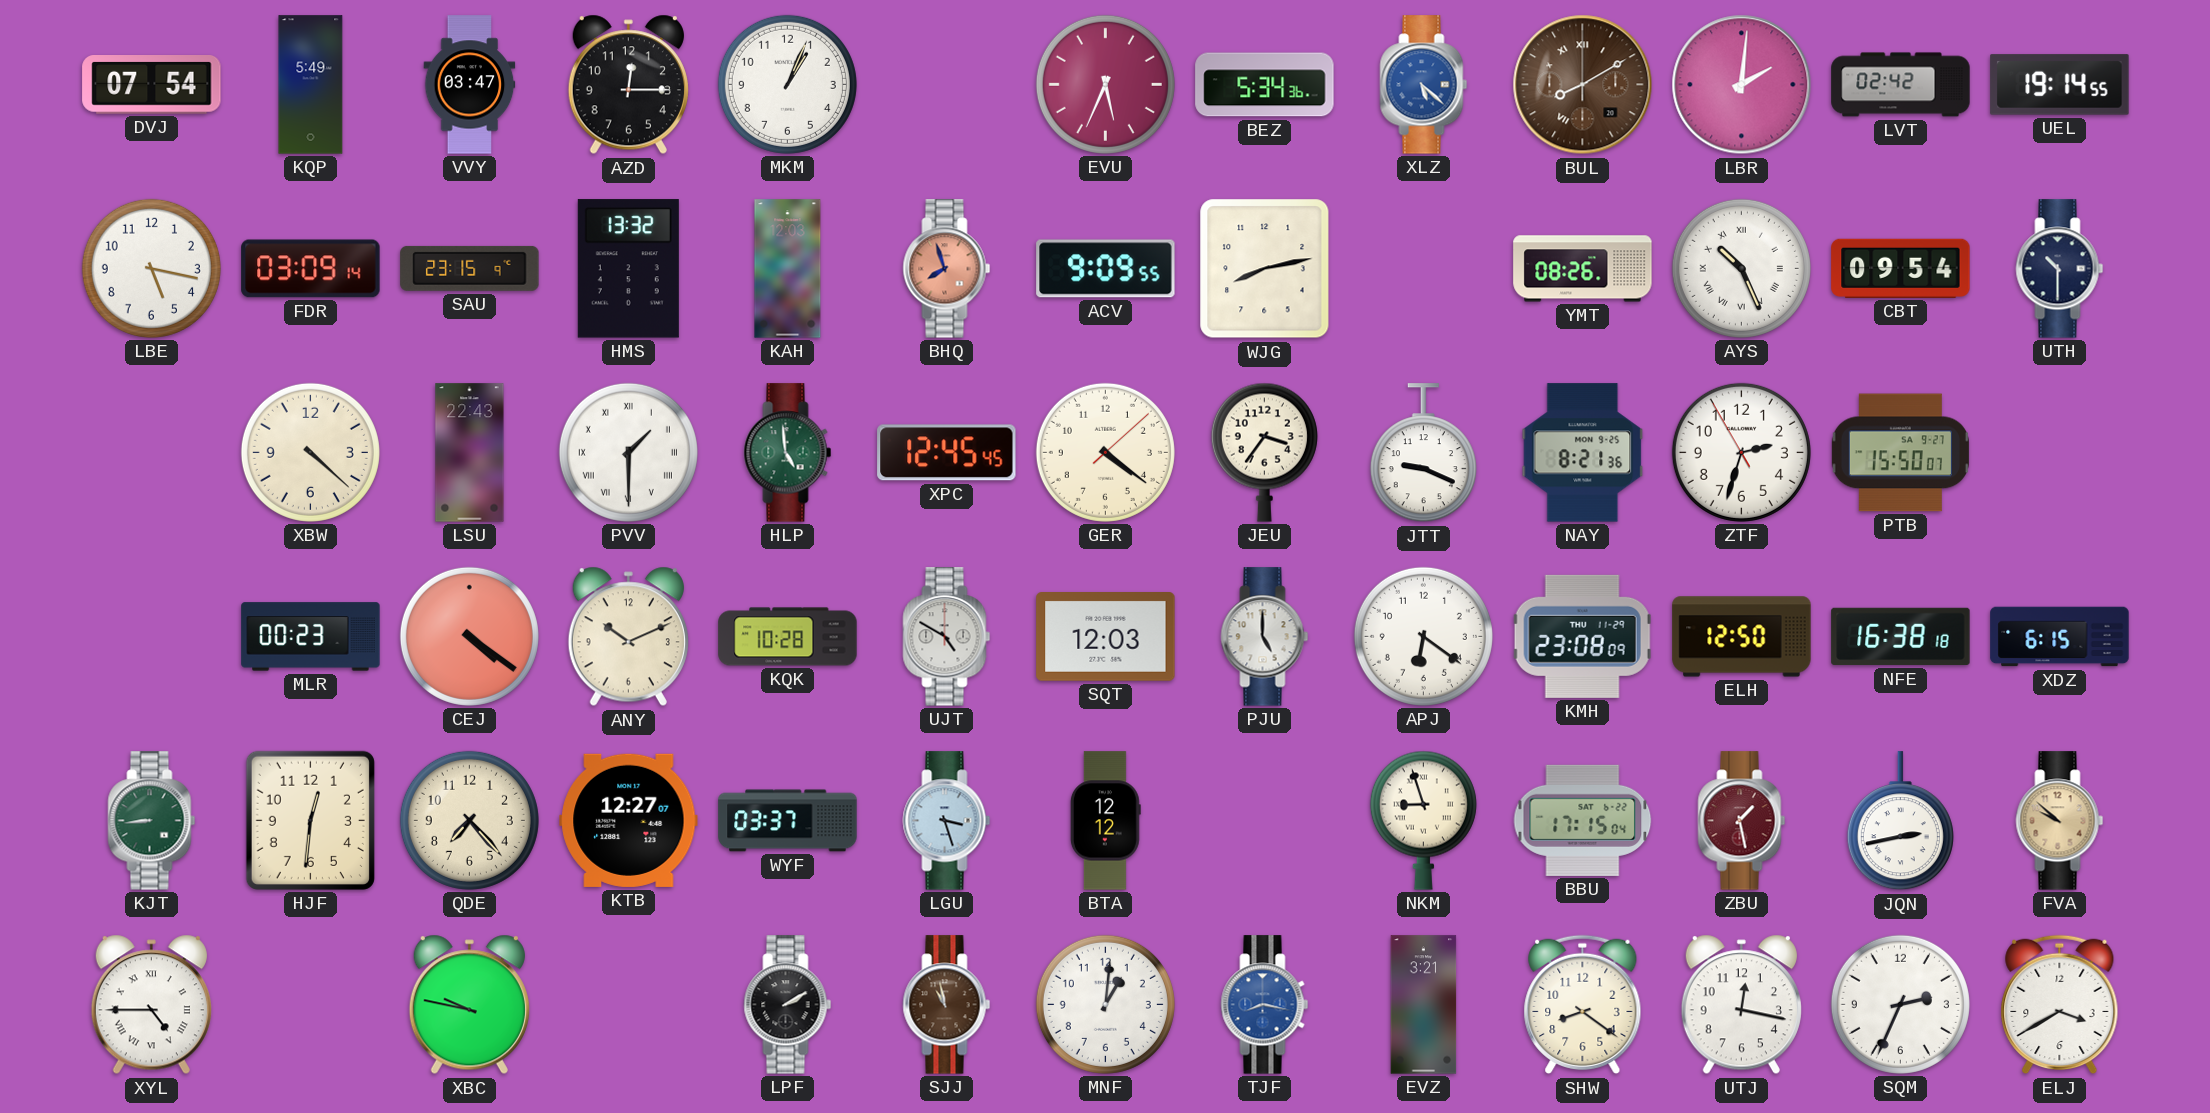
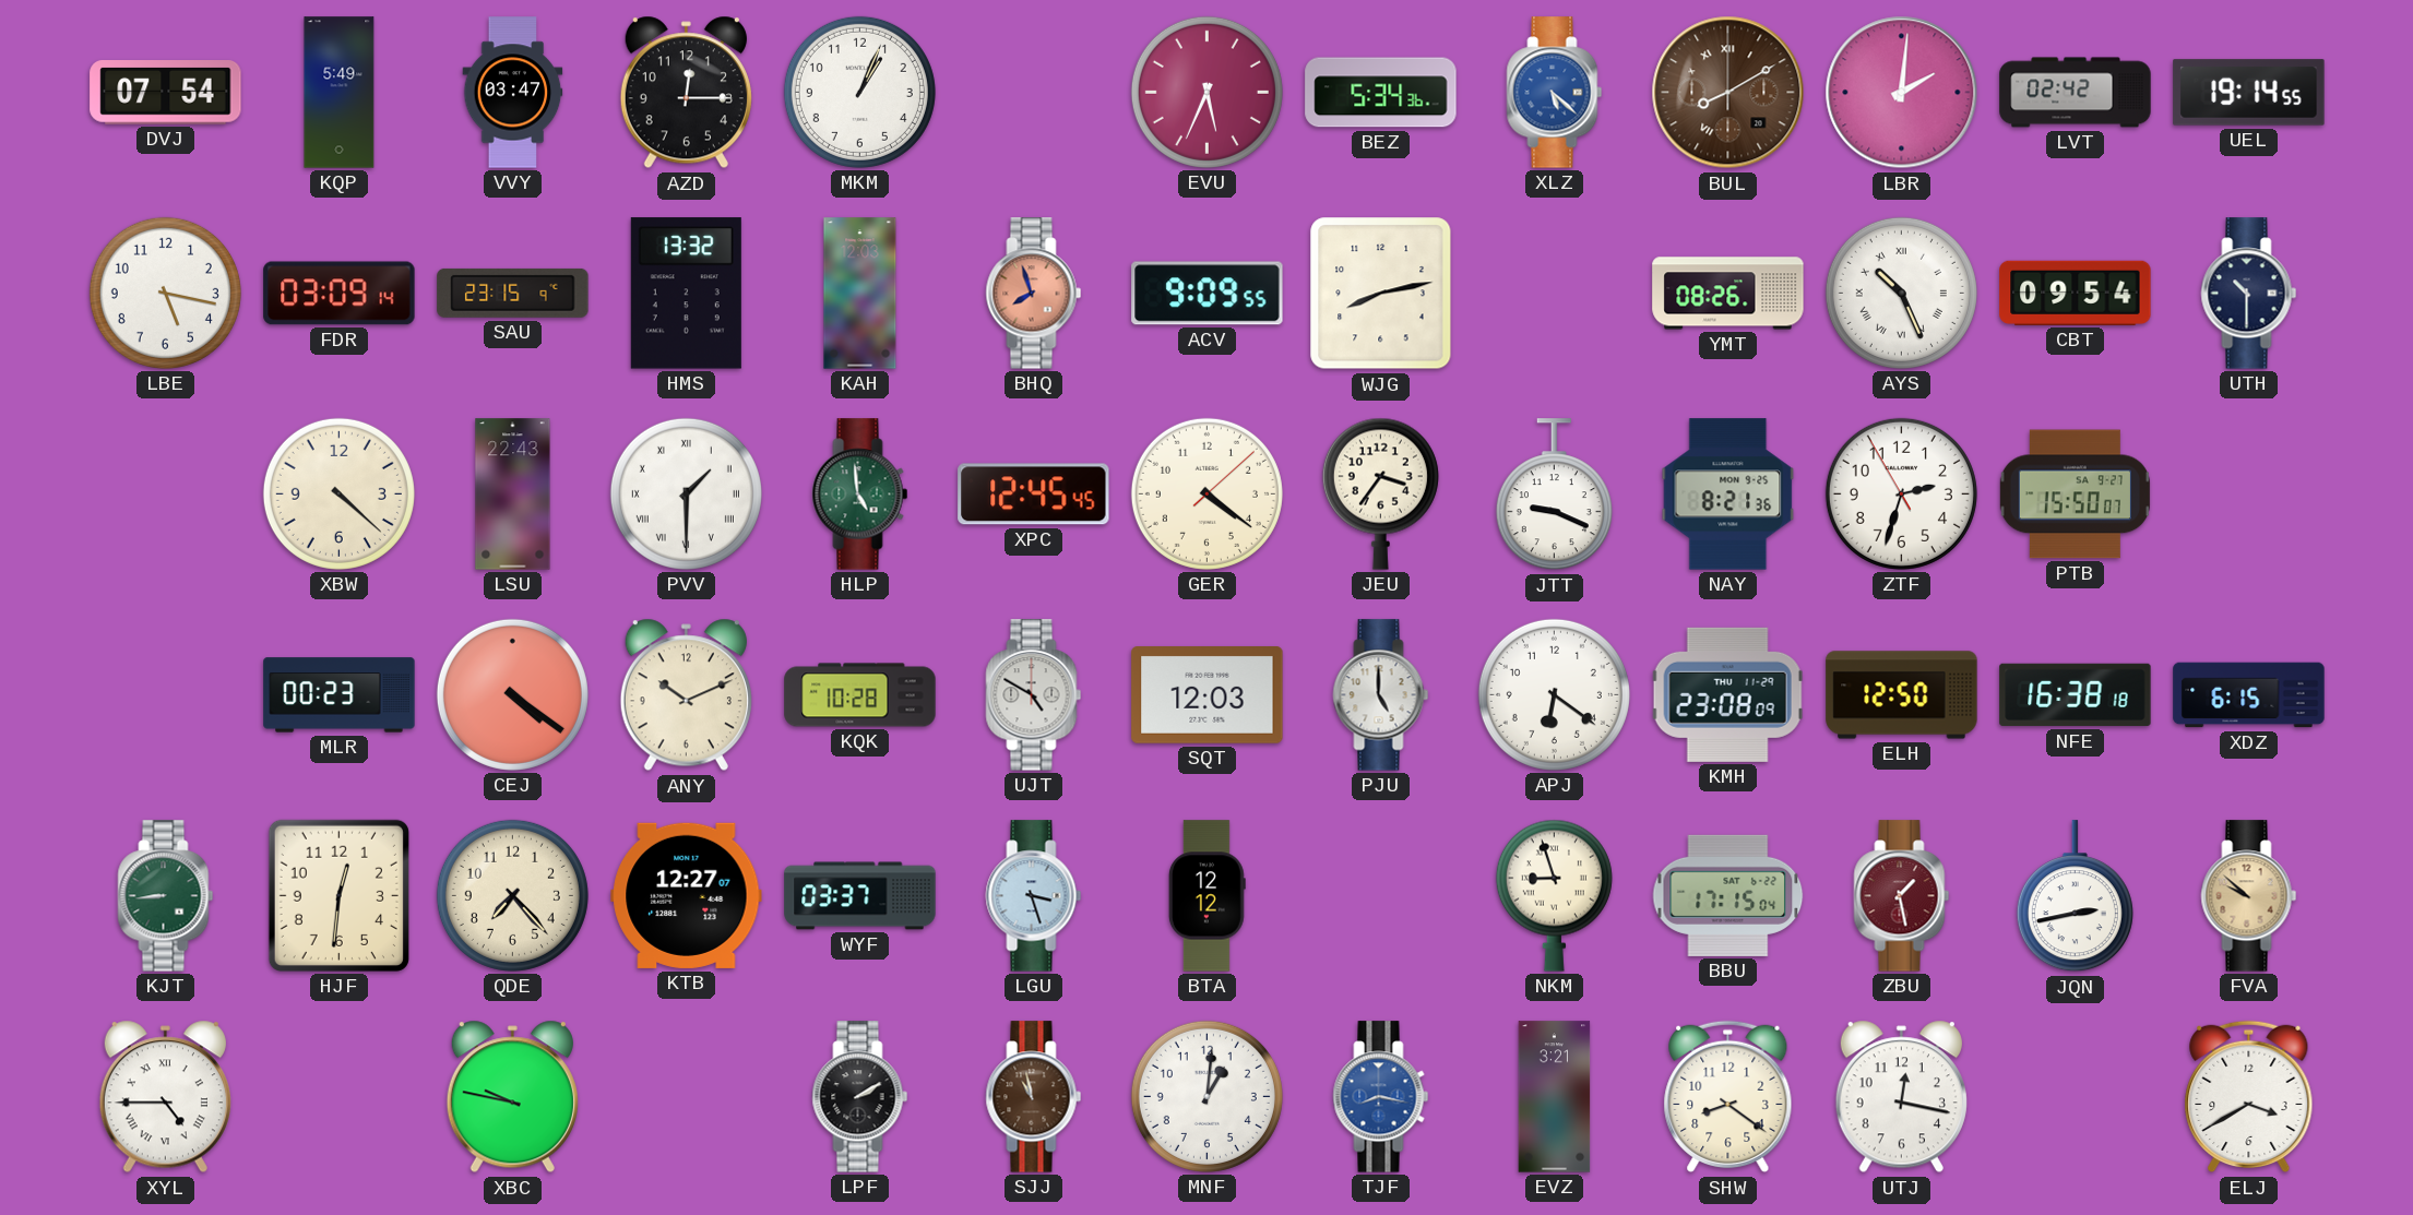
SQM: 2:34 -> none (1900, 1004)
